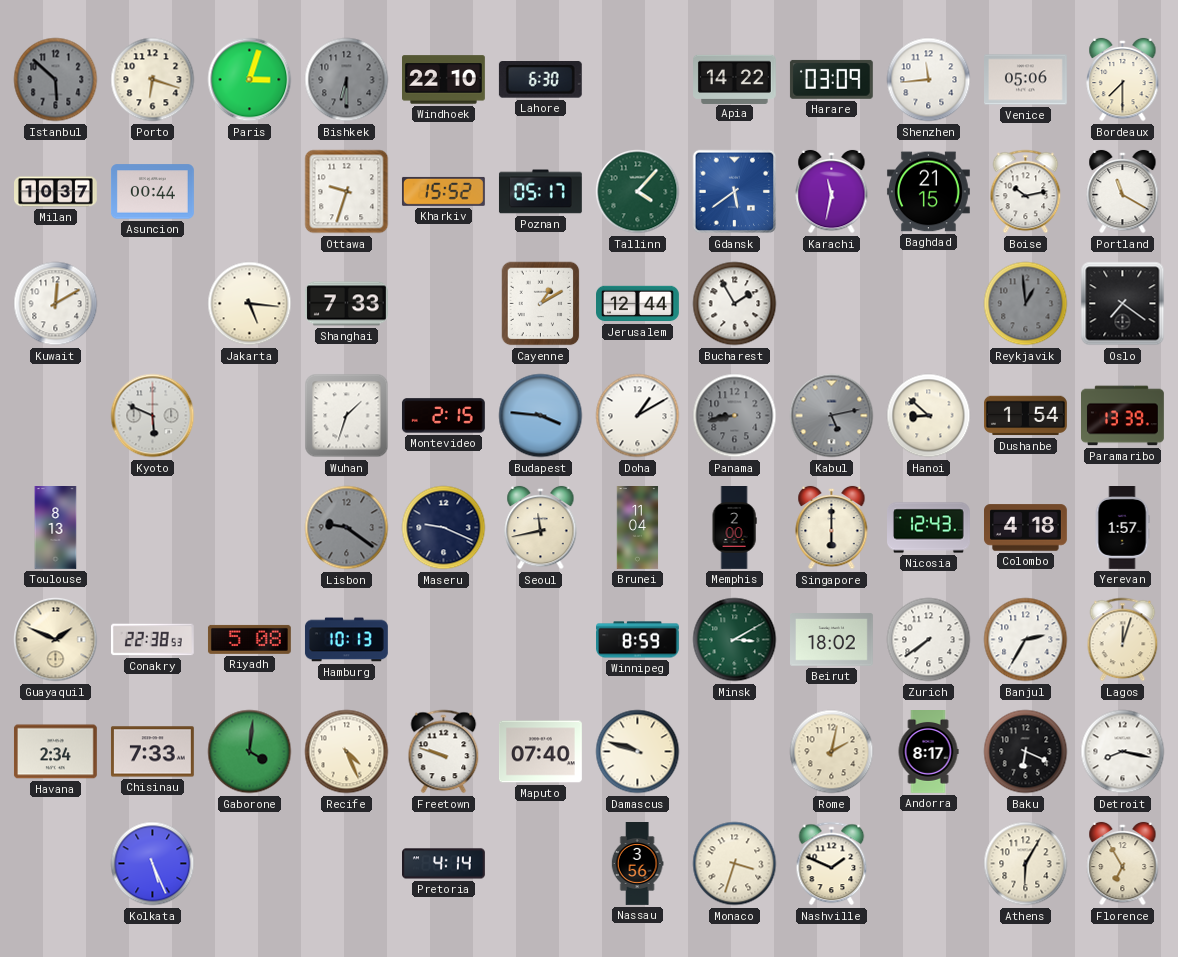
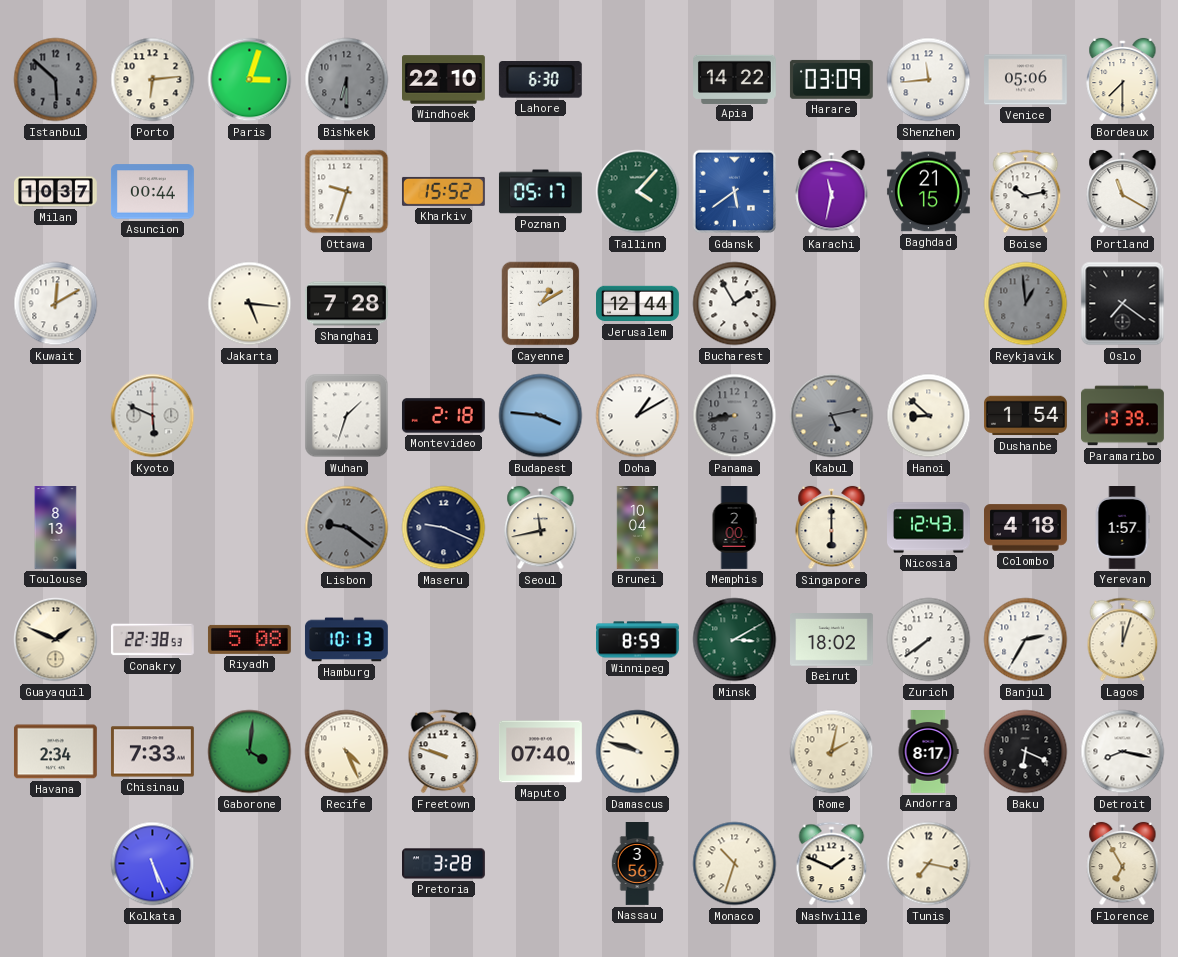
Porto: 6:18 -> 6:14 (153, 80)
Shanghai: 7:33 -> 7:28 (347, 304)
Montevideo: 2:15 -> 2:18 (443, 416)
Brunei: 11:04 -> 10:04 (638, 528)
Pretoria: 4:14 -> 3:28 (444, 864)
Monaco: 3:33 -> 10:33 (735, 864)
Tunis: none -> 7:17 (929, 864)
Athens: 6:05 -> none (1026, 864)
